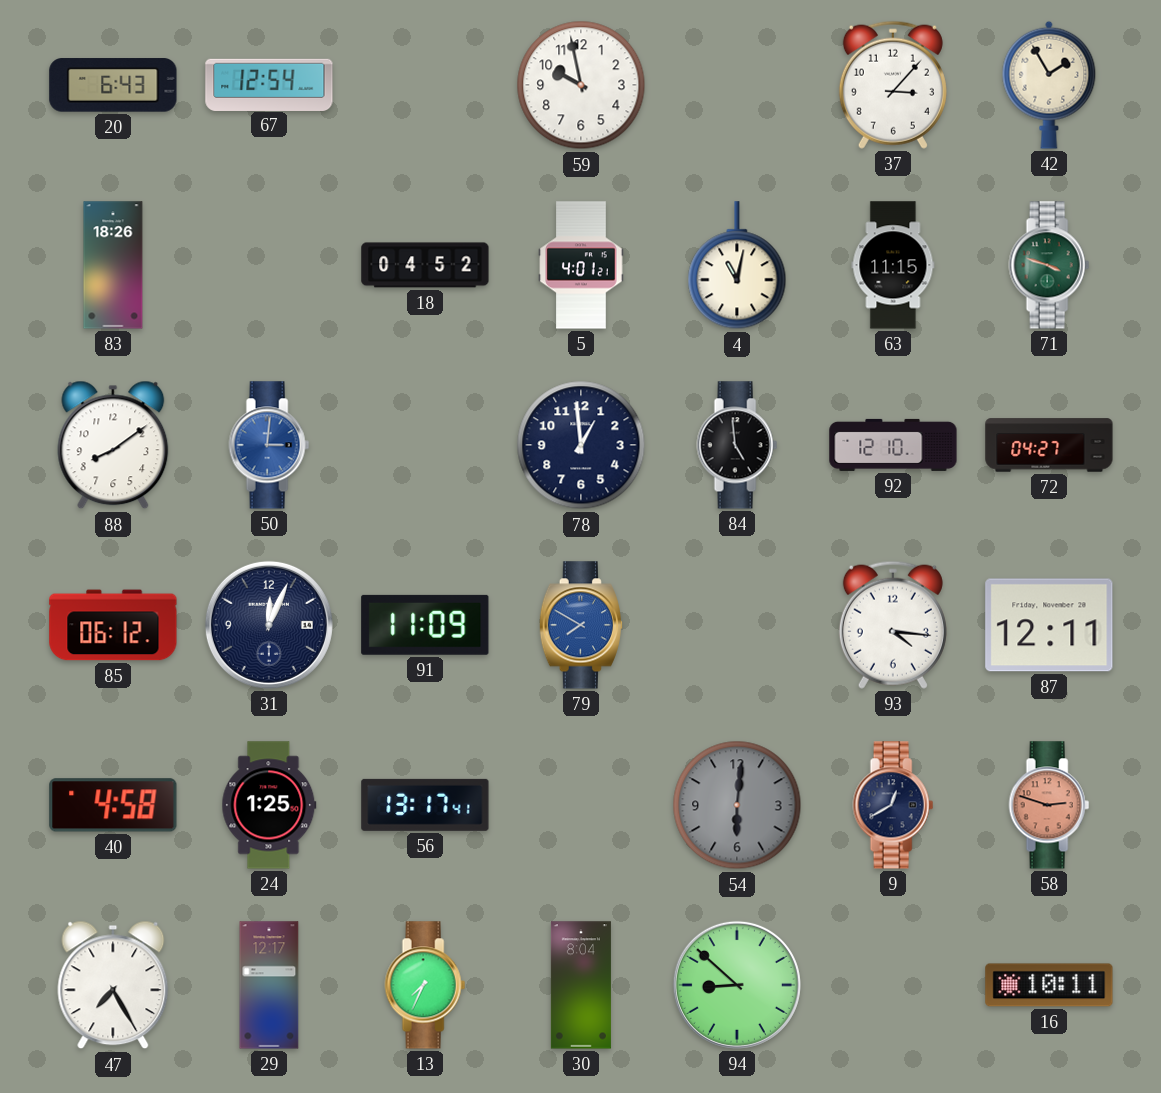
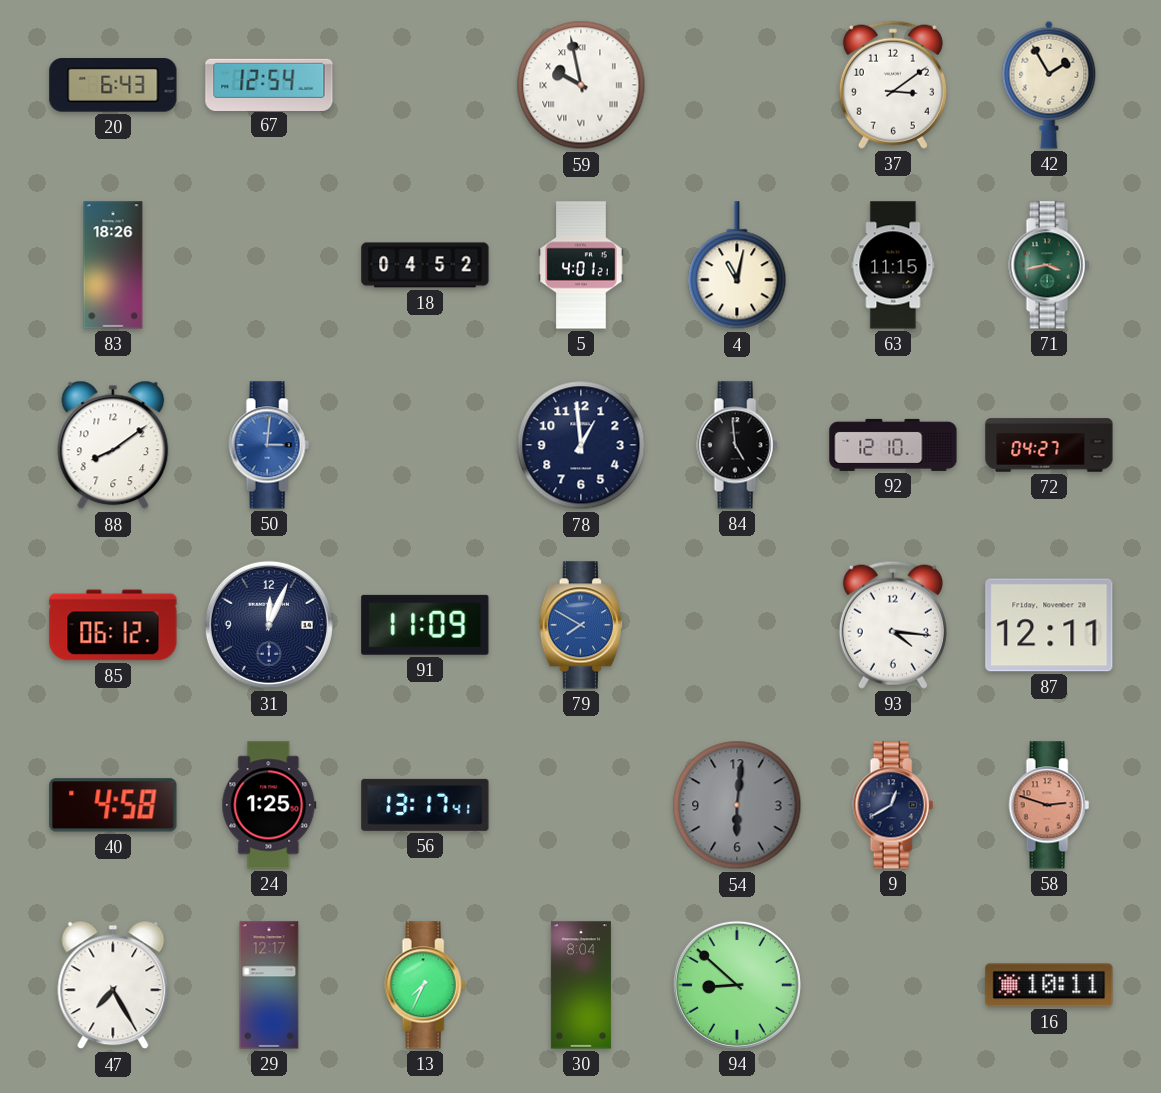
59 numerals: Arabic -> Roman (581, 85)
37: 3:07 -> 3:09 (893, 85)
71: 3:48 -> 3:43 (1049, 265)
